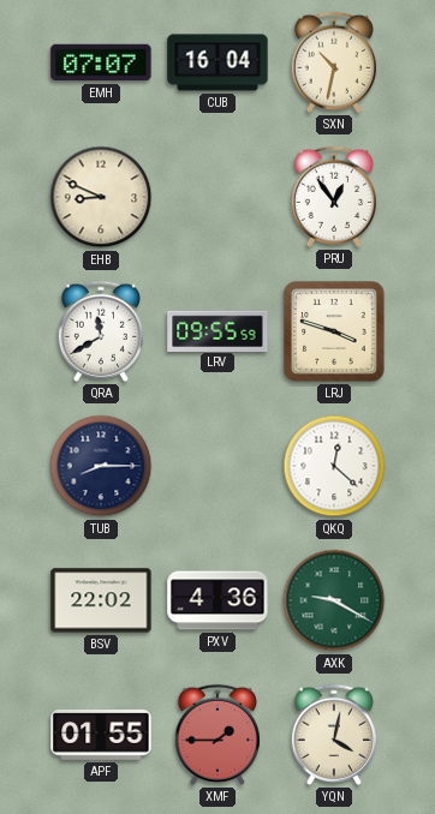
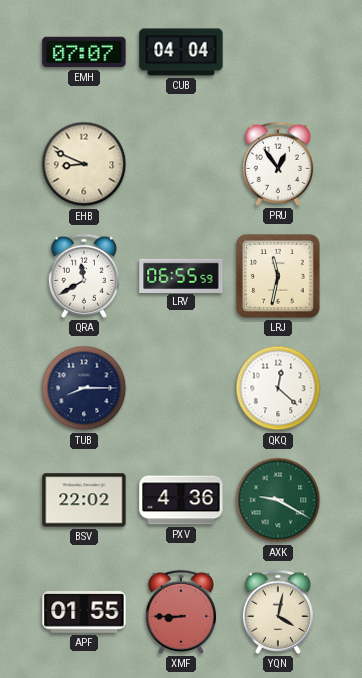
CUB: 16:04 -> 04:04 (181, 52)
SXN: 10:32 -> none (333, 62)
LRV: 09:55 -> 06:55 (181, 275)
LRJ: 3:48 -> 11:32 (278, 276)
XMF: 1:45 -> 8:45 (180, 612)
